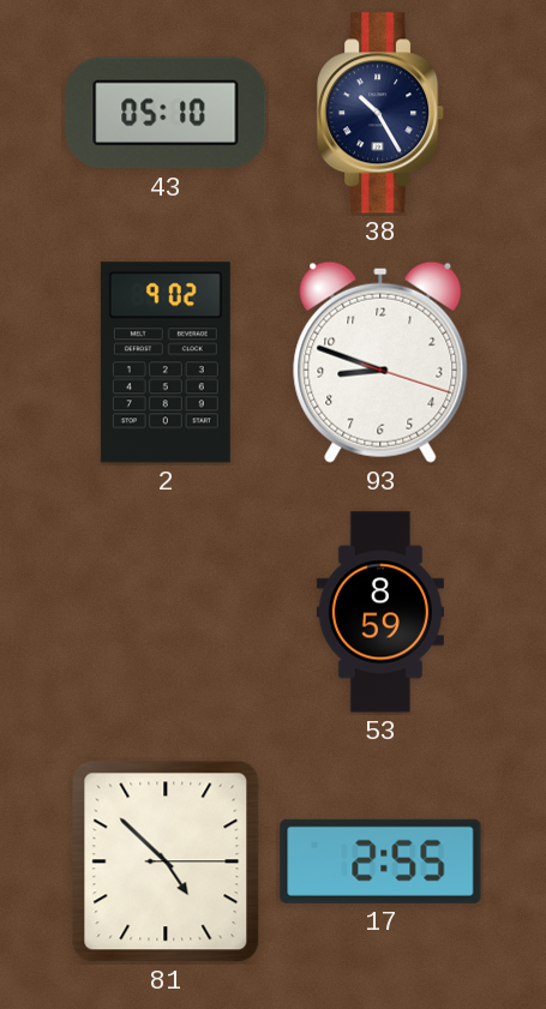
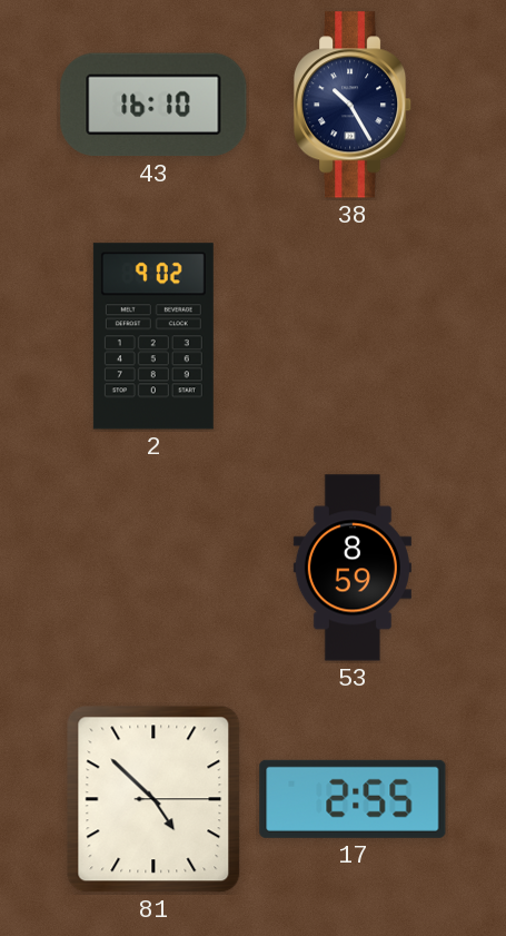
43: 05:10 -> 16:10 (153, 105)
93: 8:48 -> none (380, 362)
